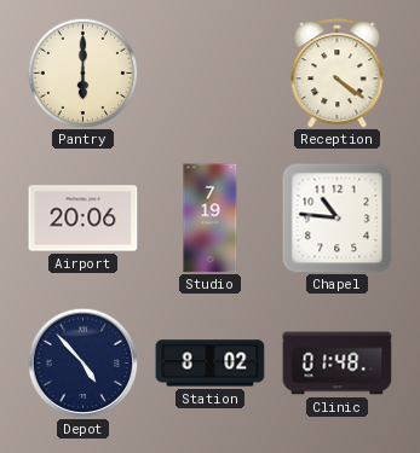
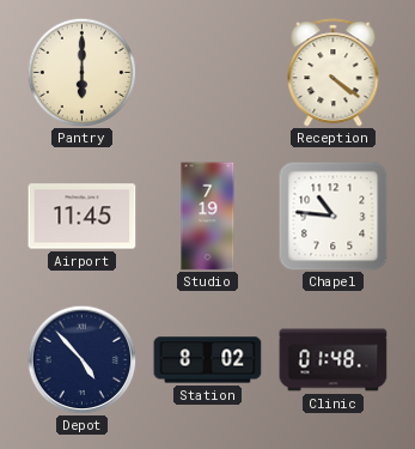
Airport: 20:06 -> 11:45 (83, 217)
